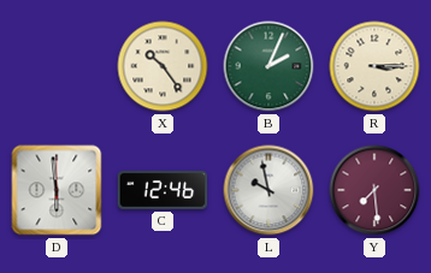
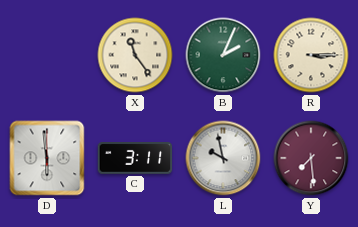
X: 10:24 -> 11:24 (135, 55)
C: 12:46 -> 3:11 (135, 159)
